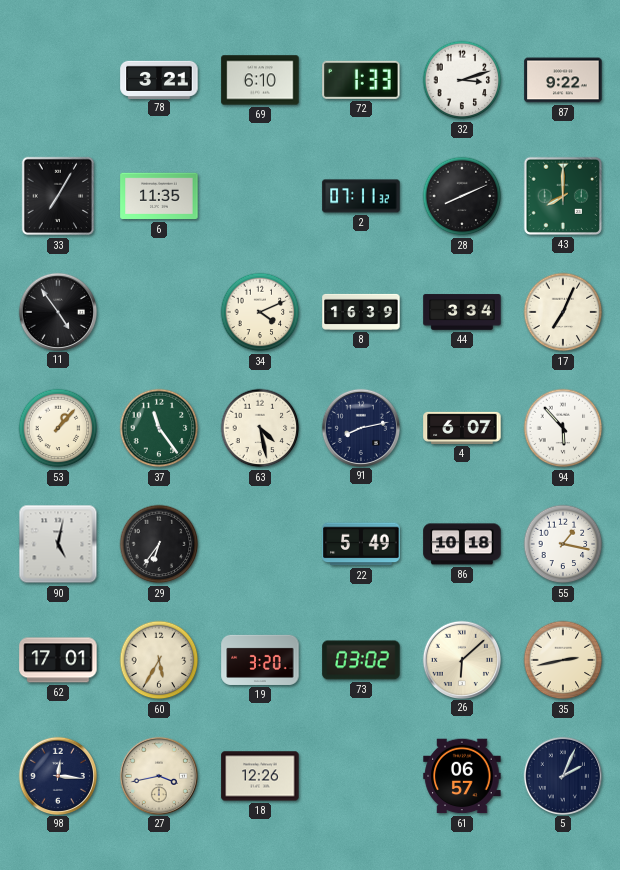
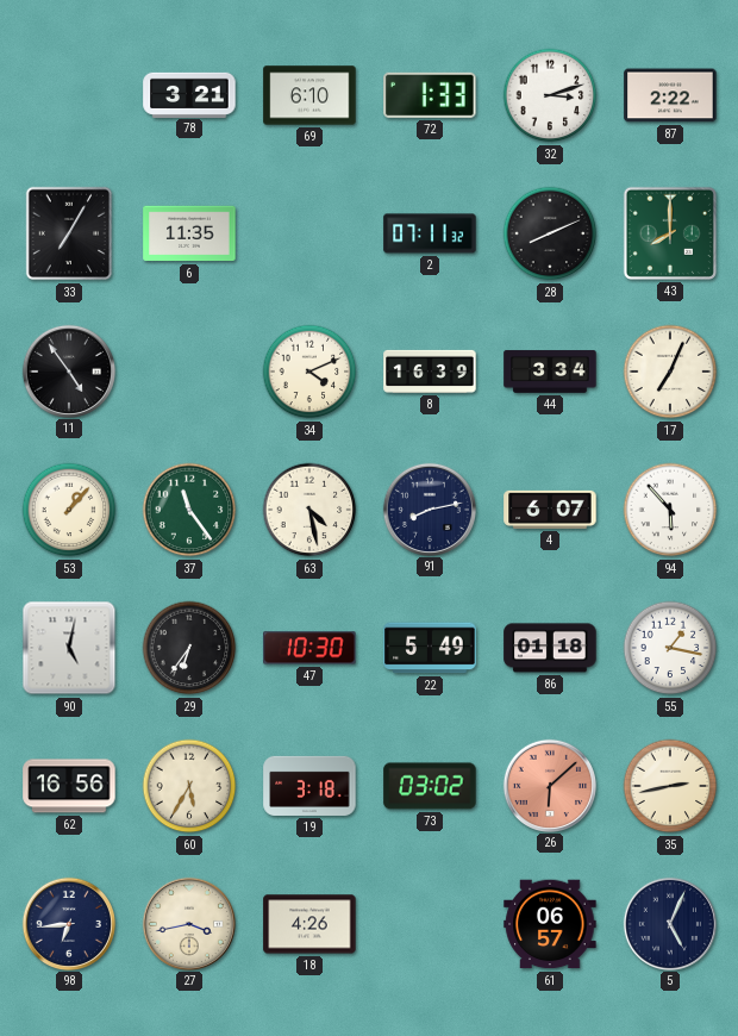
87: 9:22 -> 2:22 (670, 95)
47: none -> 10:30 (309, 648)
86: 10:18 -> 01:18 (550, 648)
62: 17:01 -> 16:56 (69, 786)
19: 3:20 -> 3:18 (309, 786)
26 dial: cream -> salmon (549, 785)
98: 12:16 -> 6:44 (68, 923)
18: 12:26 -> 4:26 (309, 924)
5: 2:04 -> 5:04 (669, 923)
